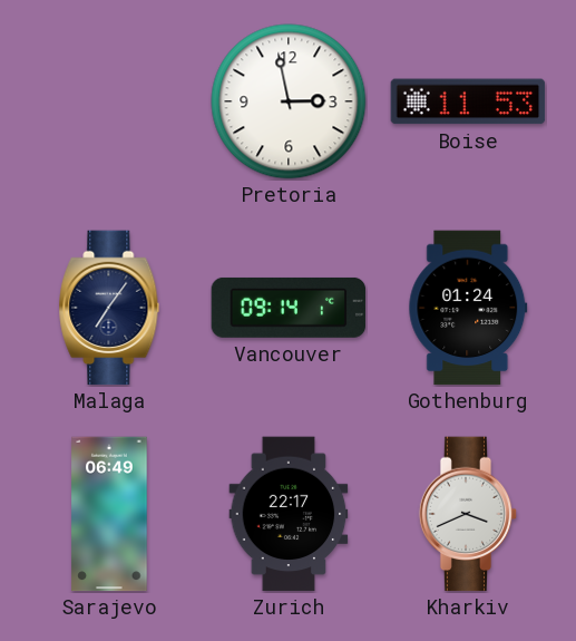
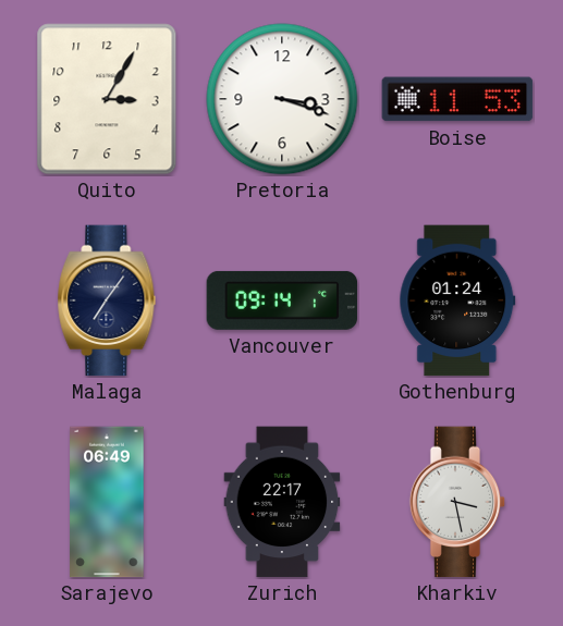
Quito: none -> 3:05 (107, 99)
Pretoria: 2:58 -> 3:18 (282, 99)
Kharkiv: 3:41 -> 3:28 (457, 502)
